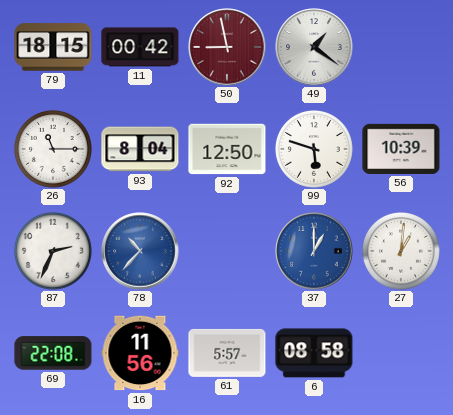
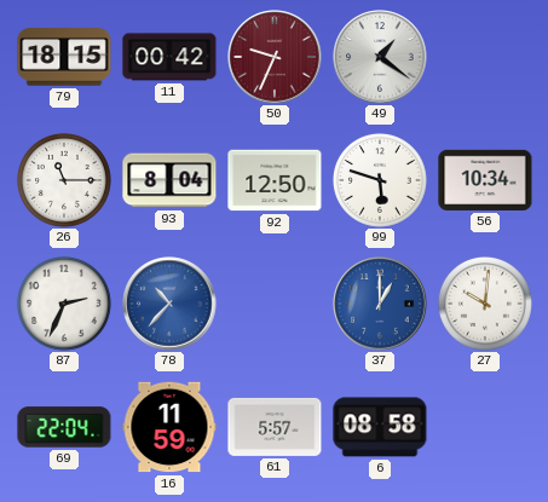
50: 8:58 -> 9:34 (275, 57)
56: 10:39 -> 10:34 (485, 180)
27: 1:01 -> 10:01 (485, 304)
69: 22:08 -> 22:04 (64, 427)
16: 11:56 -> 11:59 (169, 427)
